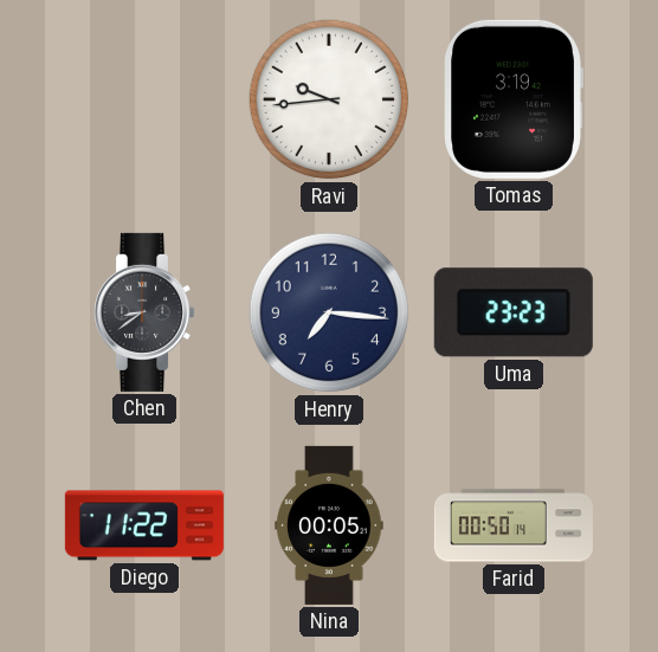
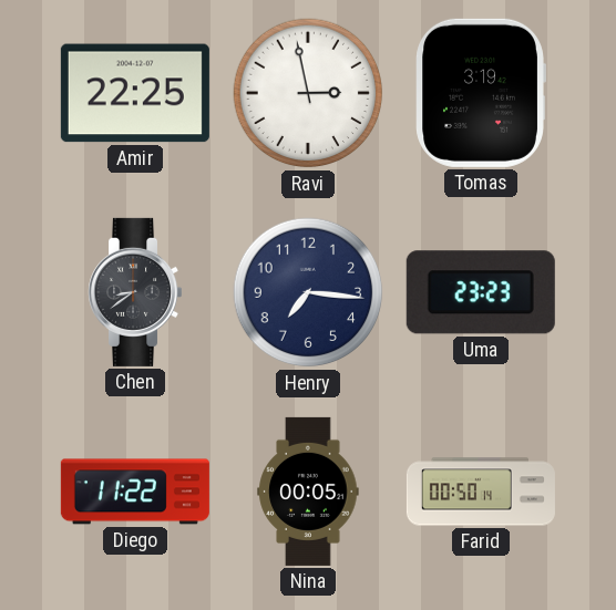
Amir: none -> 22:25 (135, 93)
Ravi: 9:44 -> 2:58 (308, 93)
